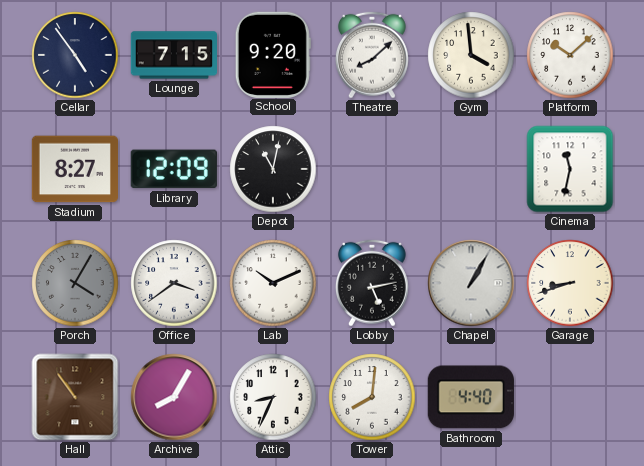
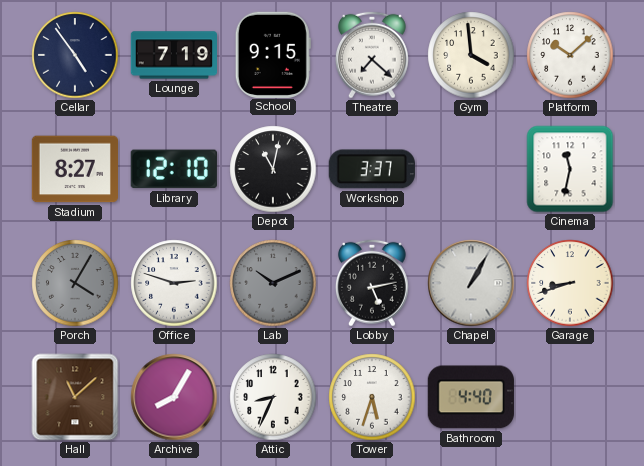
Lounge: 7:15 -> 7:19 (173, 55)
School: 9:20 -> 9:15 (273, 54)
Theatre: 8:08 -> 7:22 (372, 55)
Library: 12:09 -> 12:10 (174, 169)
Workshop: none -> 3:37 (372, 169)
Office: 3:39 -> 2:48 (174, 283)
Lab dial: white -> grey (273, 283)
Hall: 10:54 -> 11:08 (75, 397)
Tower: 8:01 -> 5:33 (372, 397)
